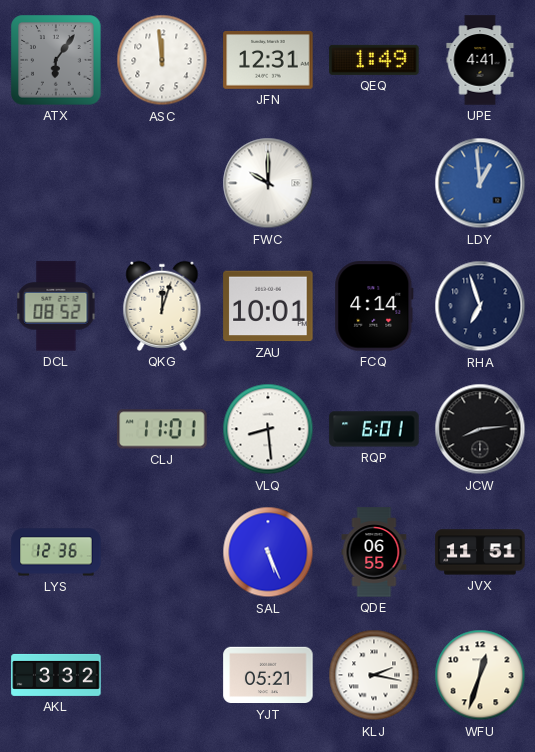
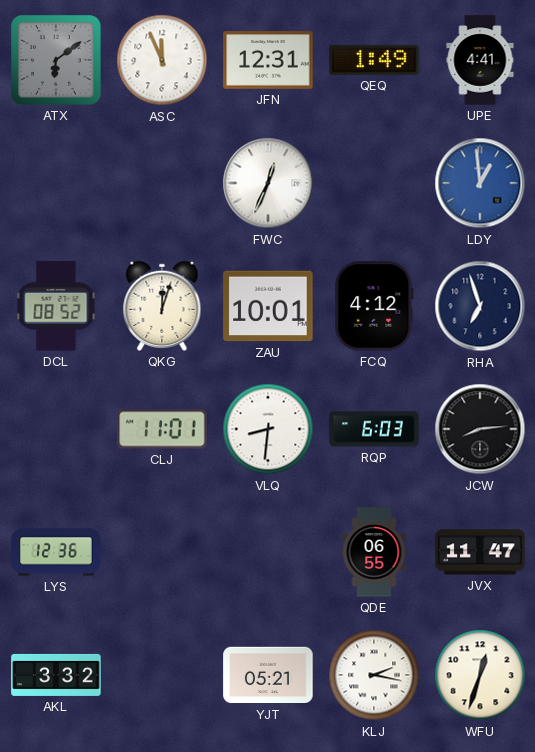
ATX: 6:06 -> 6:09 (56, 60)
ASC: 11:59 -> 11:56 (162, 60)
FWC: 10:00 -> 12:34 (268, 183)
FCQ: 4:14 -> 4:12 (374, 306)
VLQ: 8:29 -> 8:31 (268, 429)
RQP: 6:01 -> 6:03 (374, 429)
SAL: 5:26 -> none (268, 552)
JVX: 11:51 -> 11:47 (480, 552)
